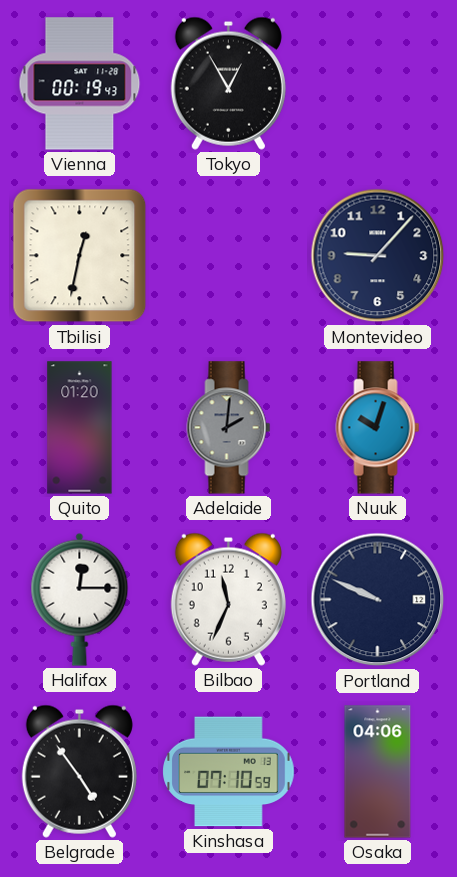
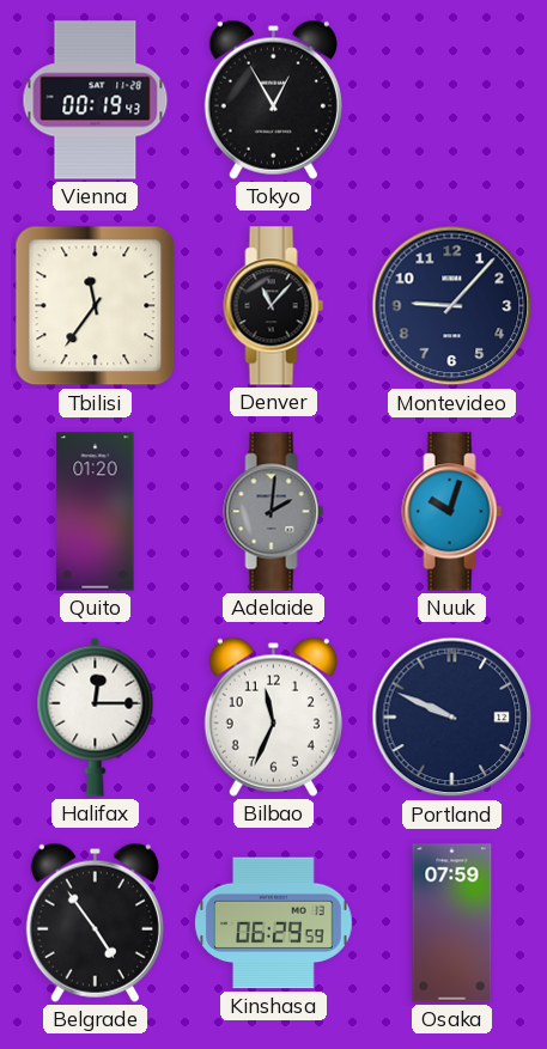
Tbilisi: 12:32 -> 11:36 (96, 306)
Denver: none -> 11:07 (274, 306)
Kinshasa: 07:10 -> 06:29 (274, 923)
Osaka: 04:06 -> 07:59 (452, 923)
